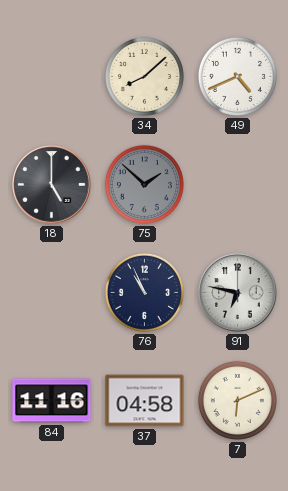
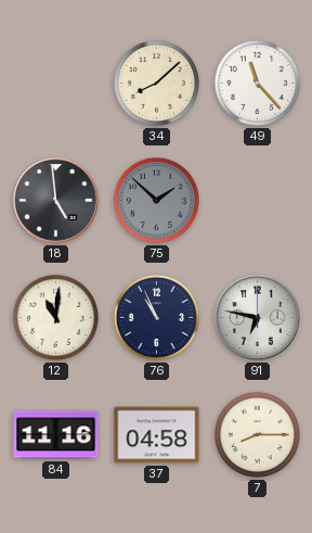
49: 4:41 -> 11:23 (257, 83)
18: 5:00 -> 4:59 (56, 201)
12: none -> 11:01 (55, 317)
7: 6:11 -> 8:15 (257, 434)
